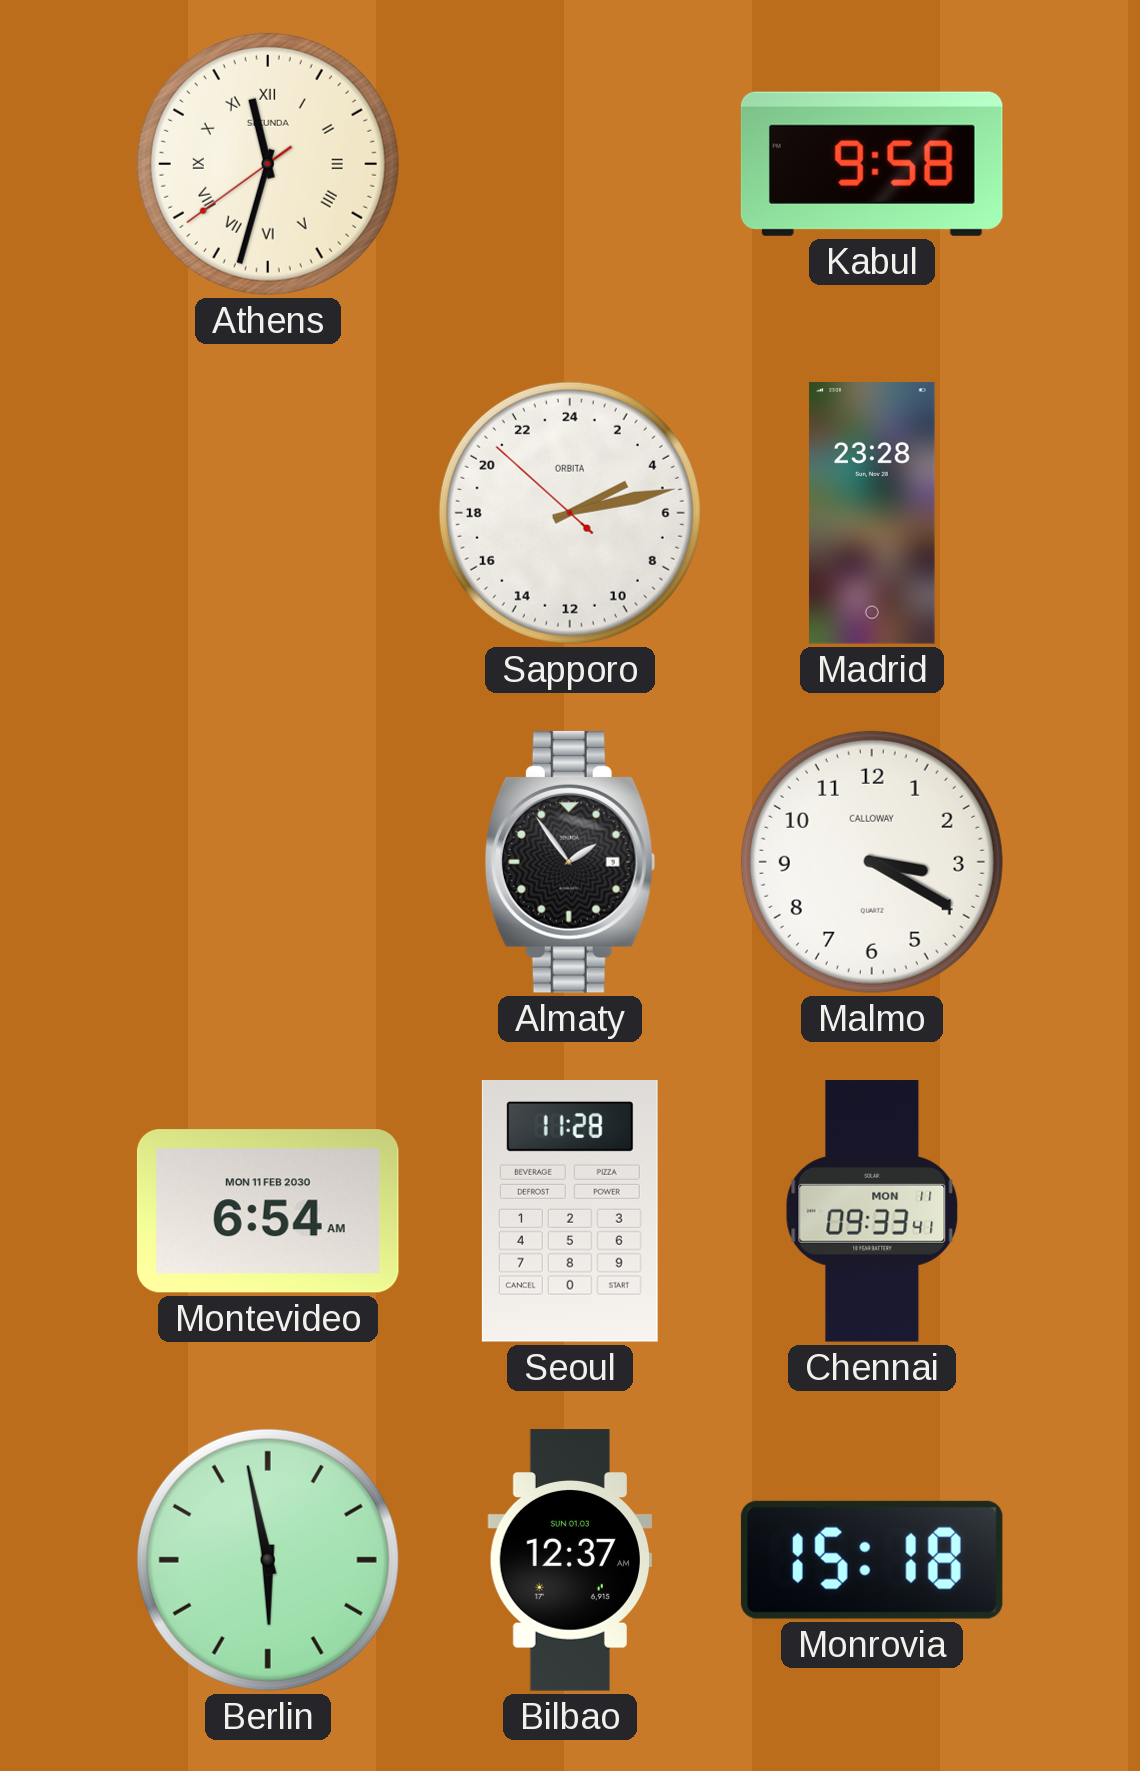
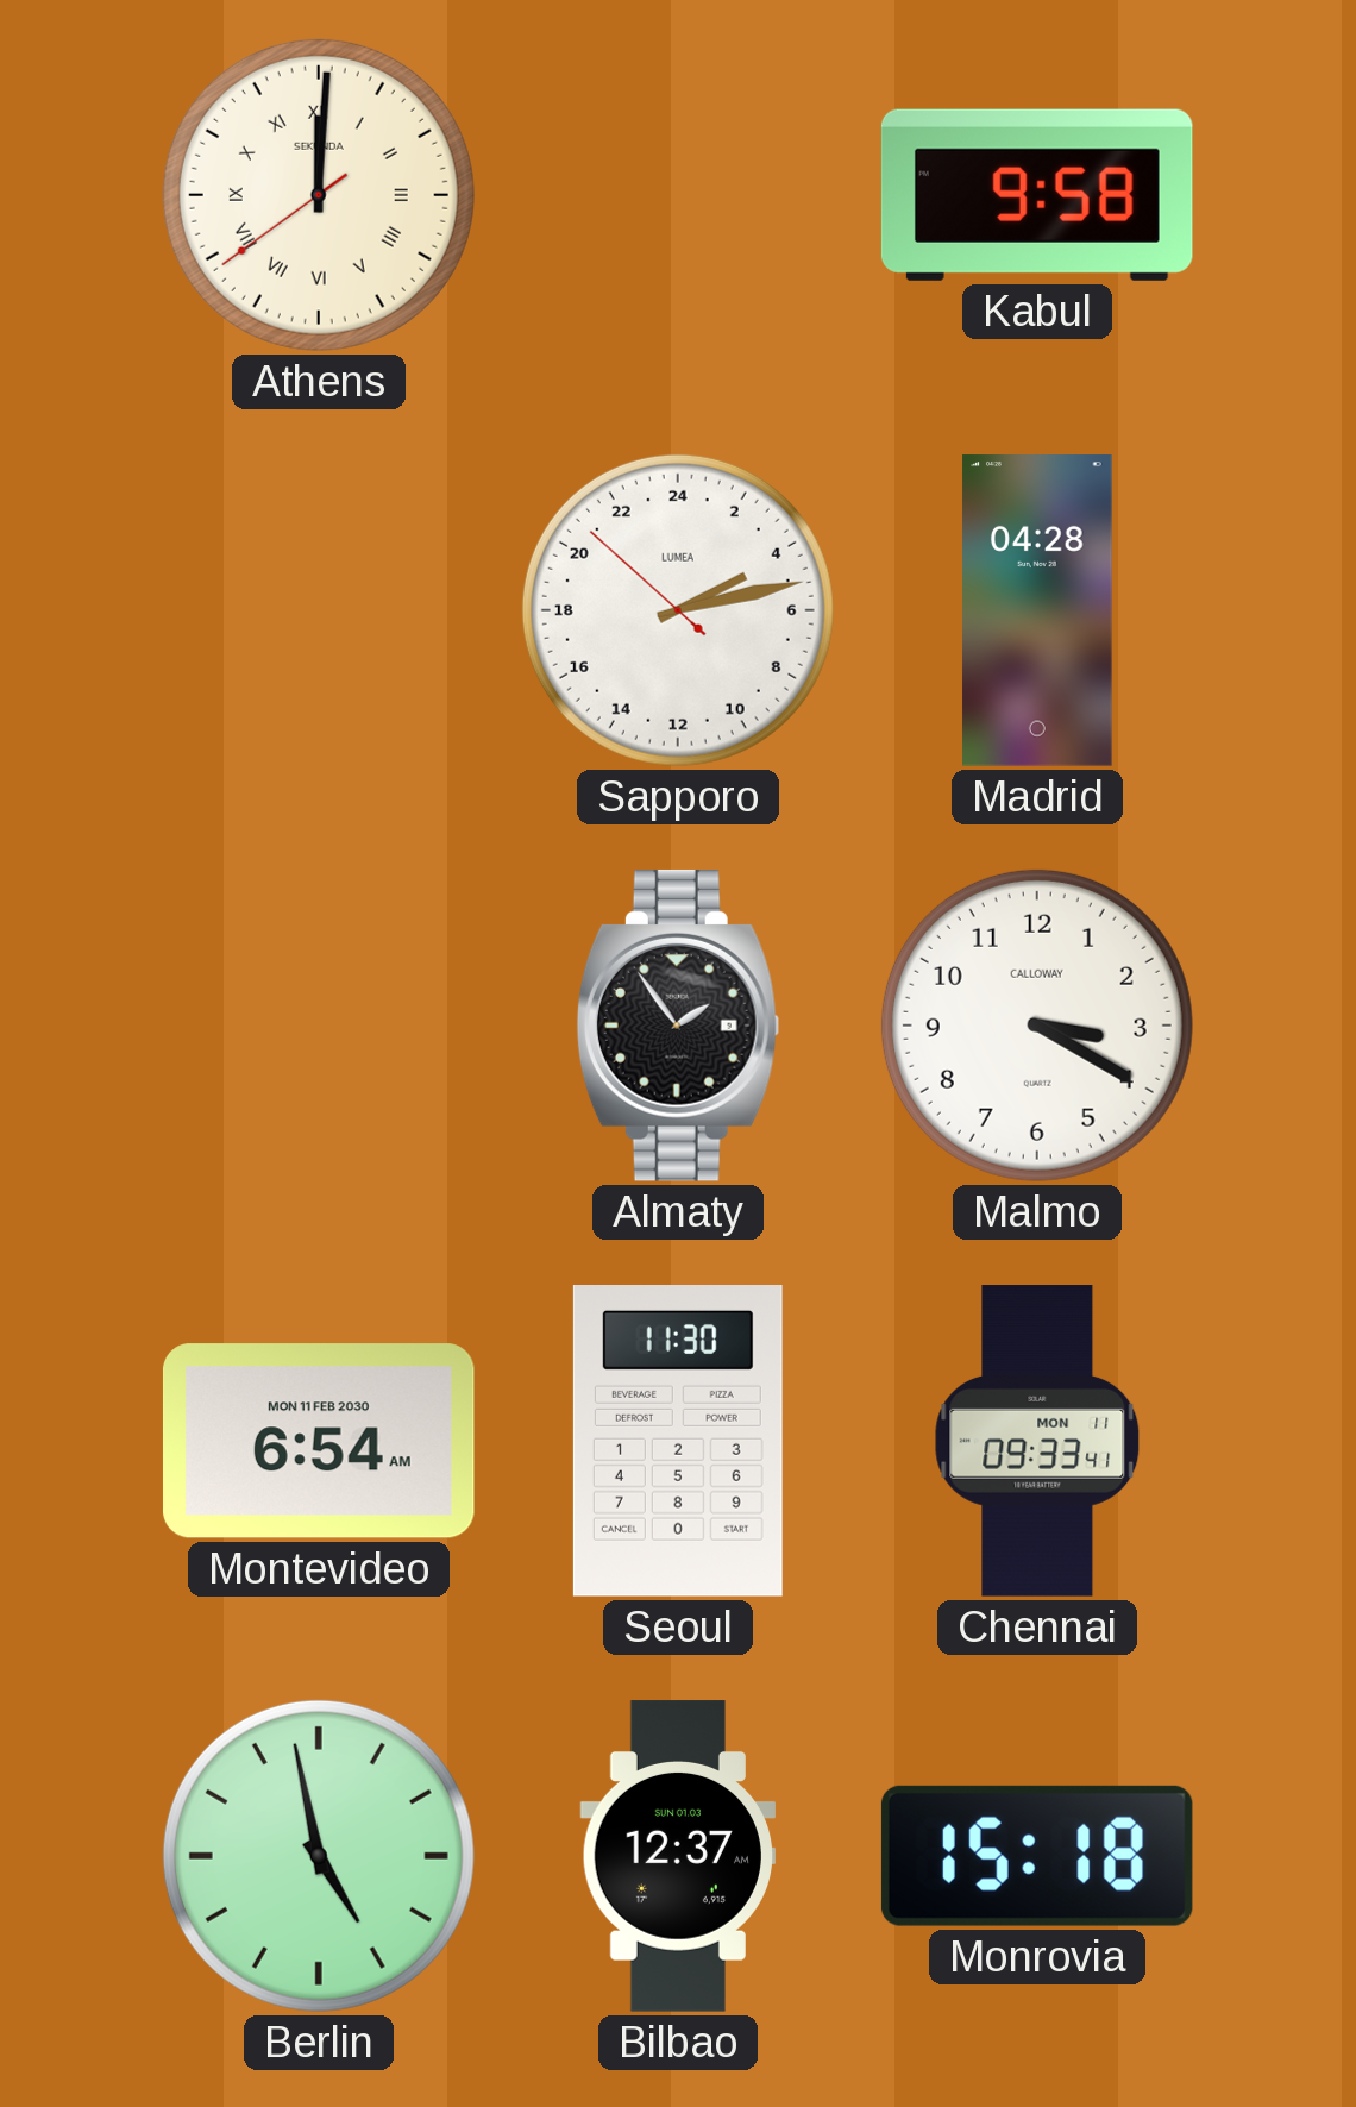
Athens: 11:32 -> 12:00 (319, 195)
Sapporo brand: ORBITA -> LUMEA (678, 610)
Madrid: 23:28 -> 04:28 (1037, 610)
Seoul: 11:28 -> 11:30 (678, 1442)
Berlin: 5:58 -> 4:58 (319, 1856)
